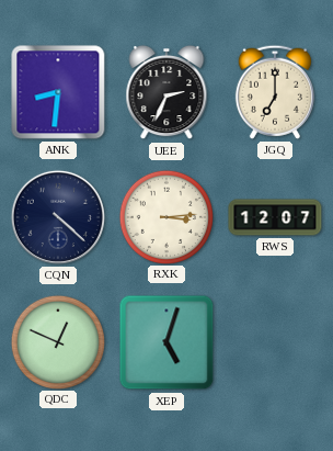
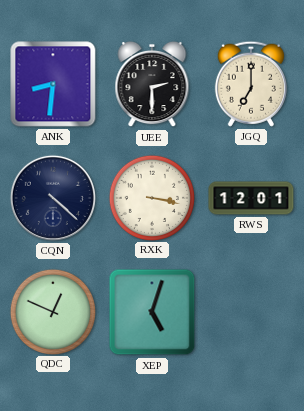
UEE: 2:34 -> 2:30 (152, 84)
RXK: 3:14 -> 3:17 (151, 197)
RWS: 12:07 -> 12:01 (251, 198)
